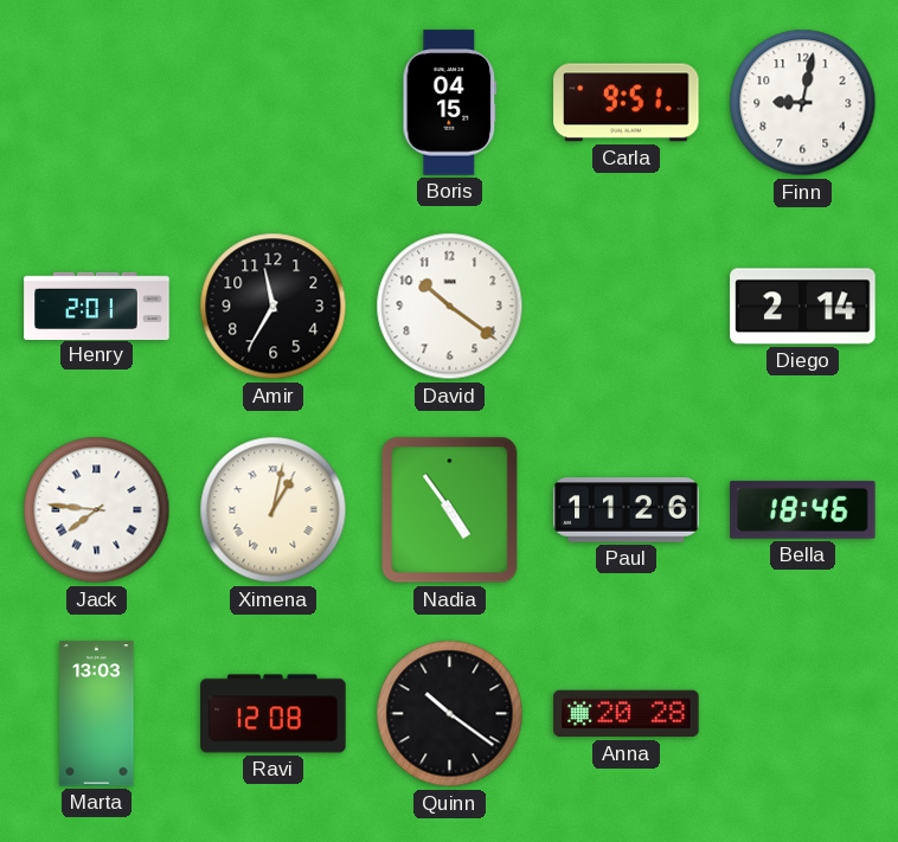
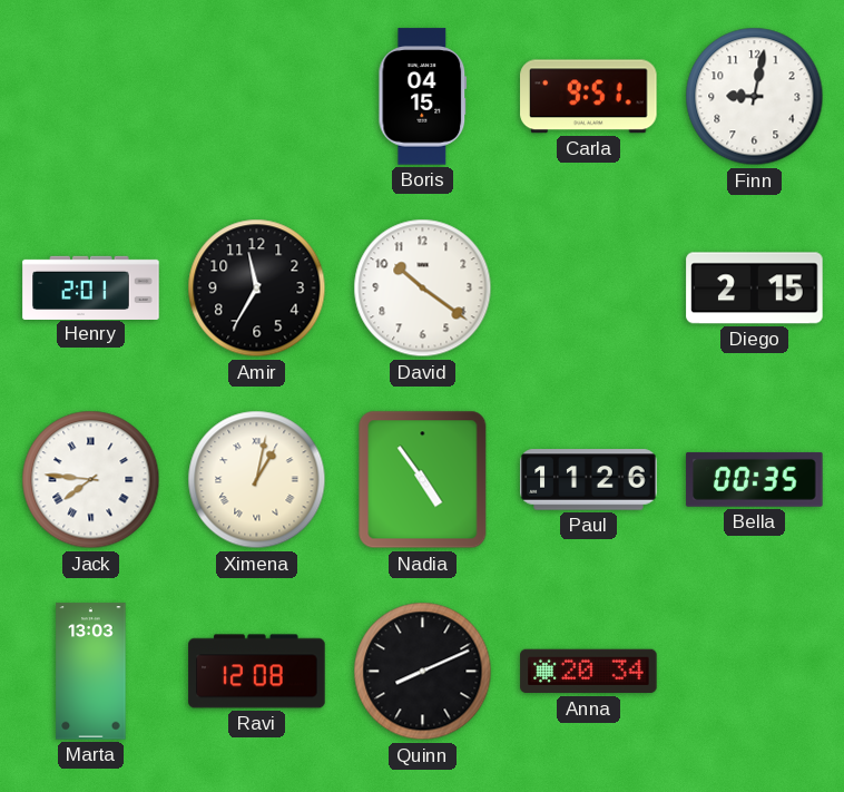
Diego: 2:14 -> 2:15 (755, 289)
Bella: 18:46 -> 00:35 (755, 479)
Quinn: 10:21 -> 8:11 (423, 672)
Anna: 20:28 -> 20:34 (589, 672)
